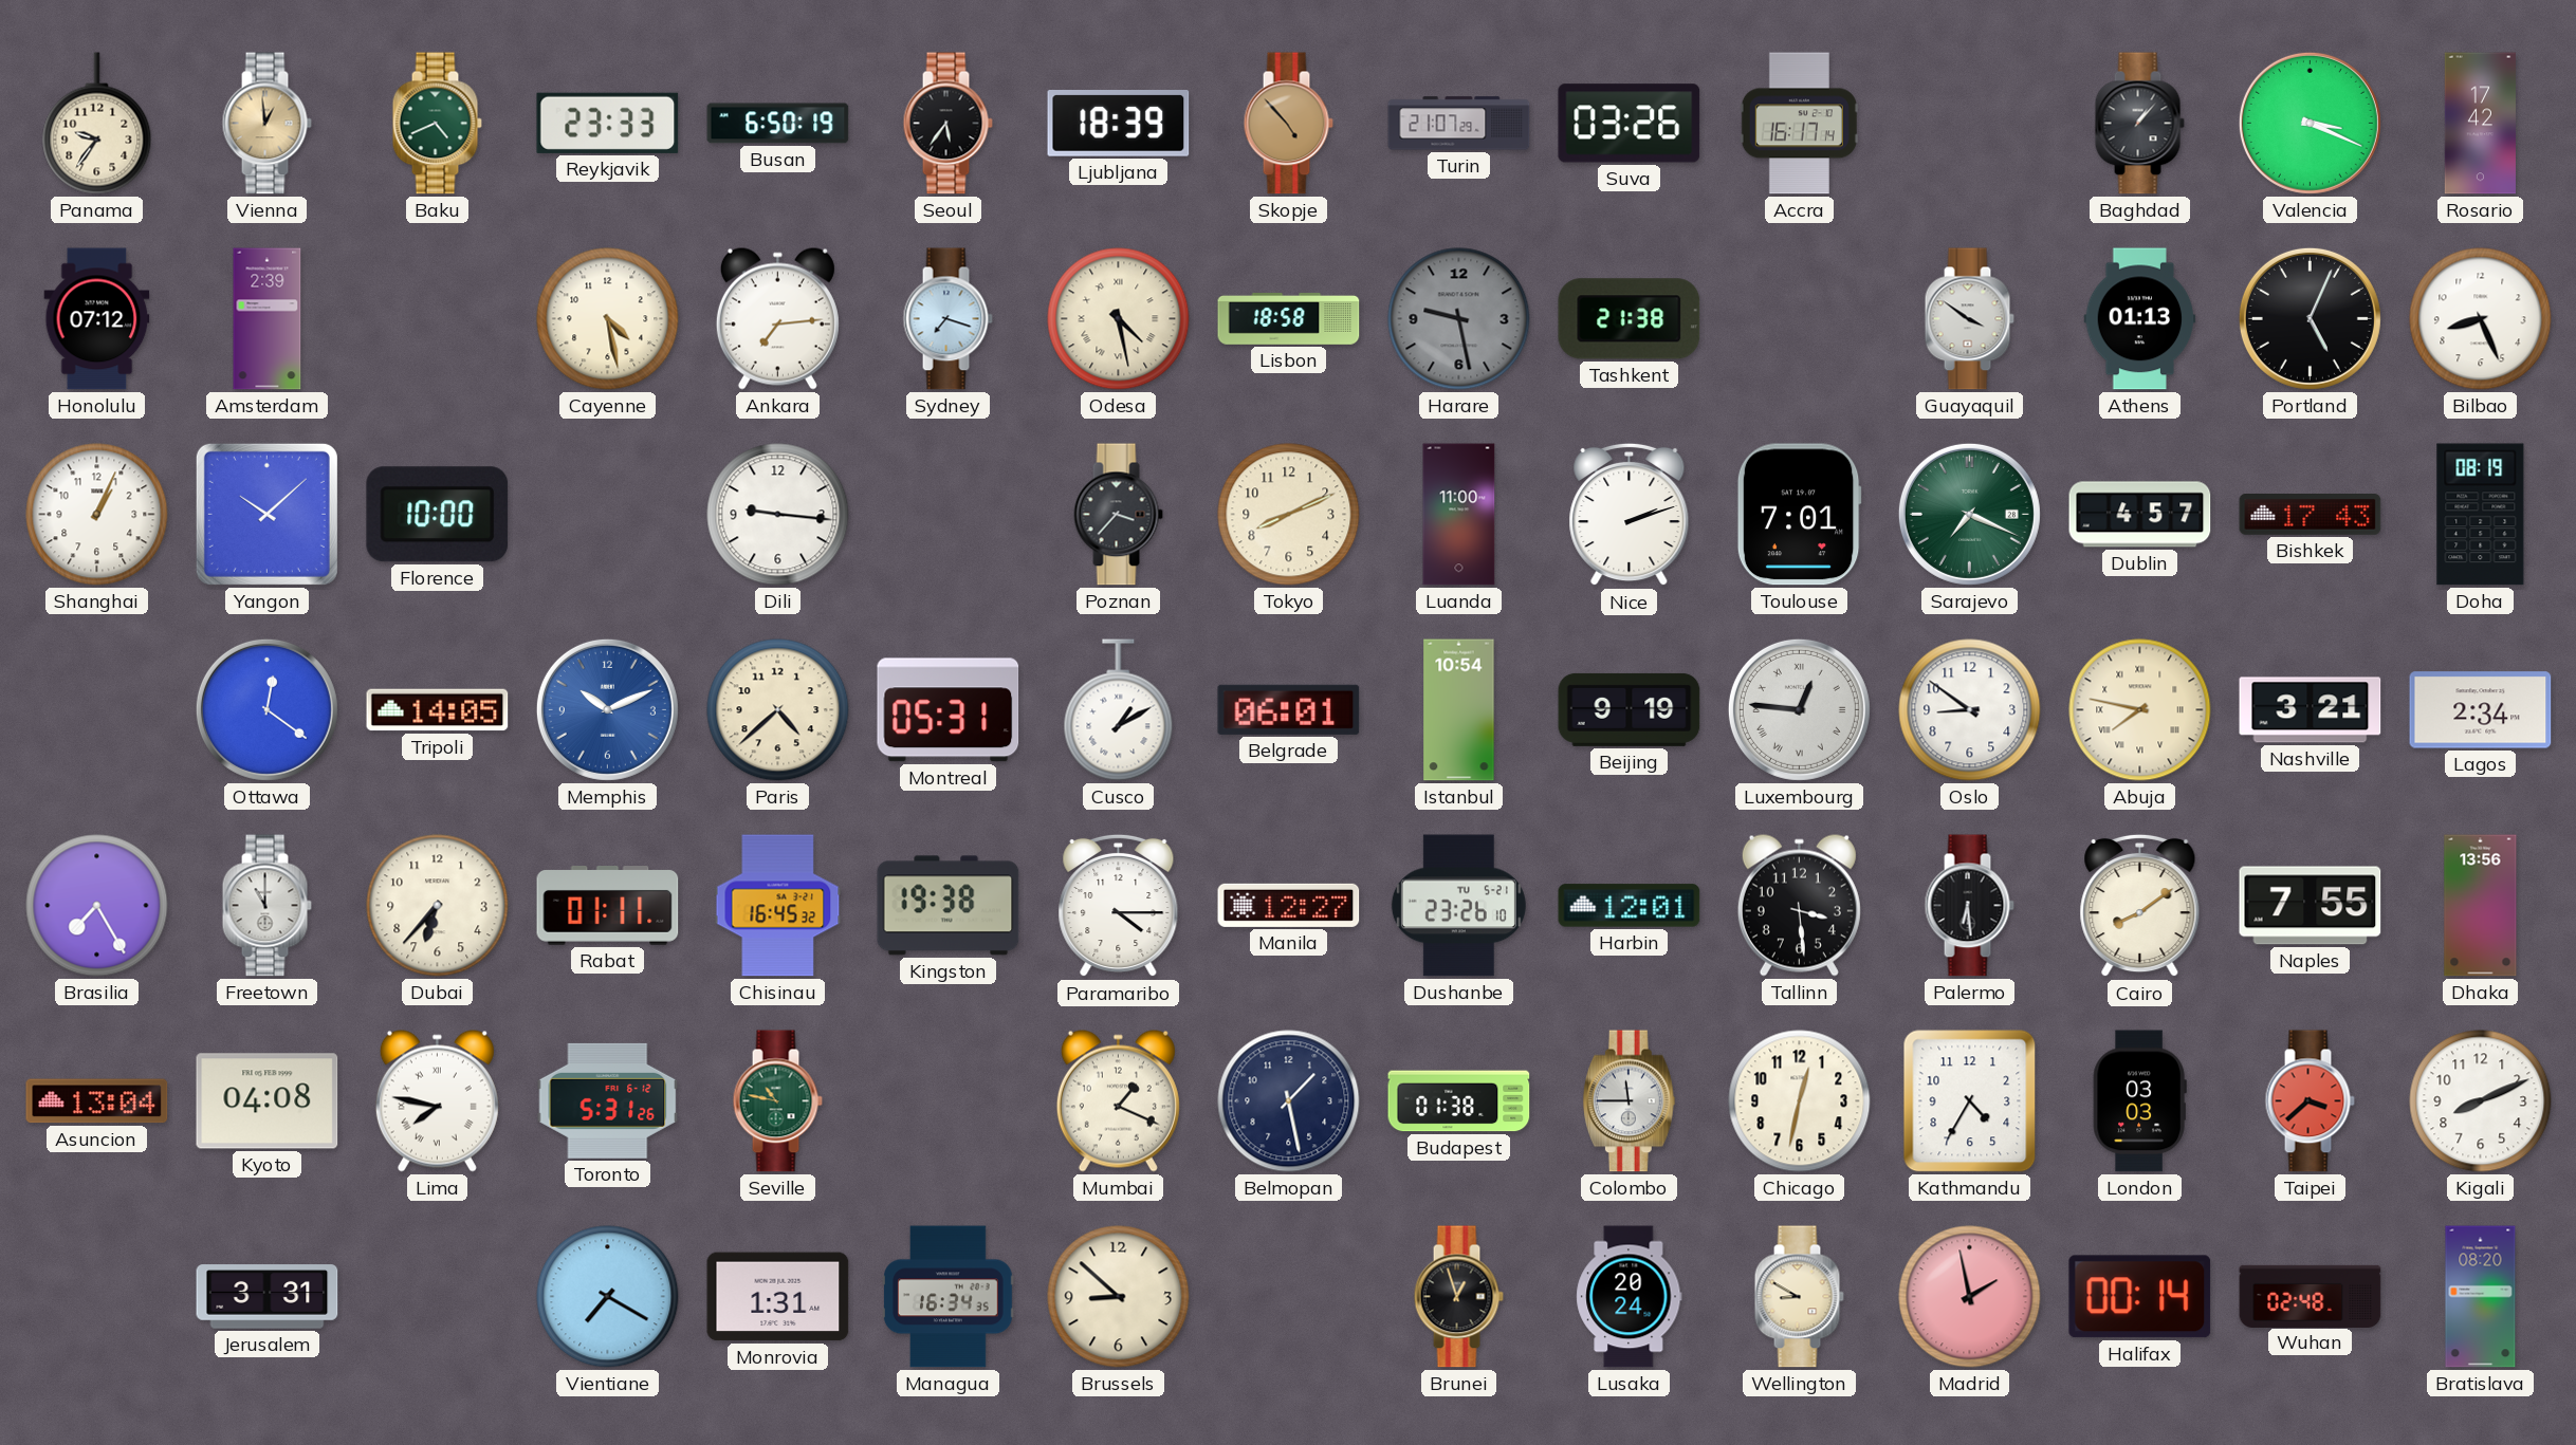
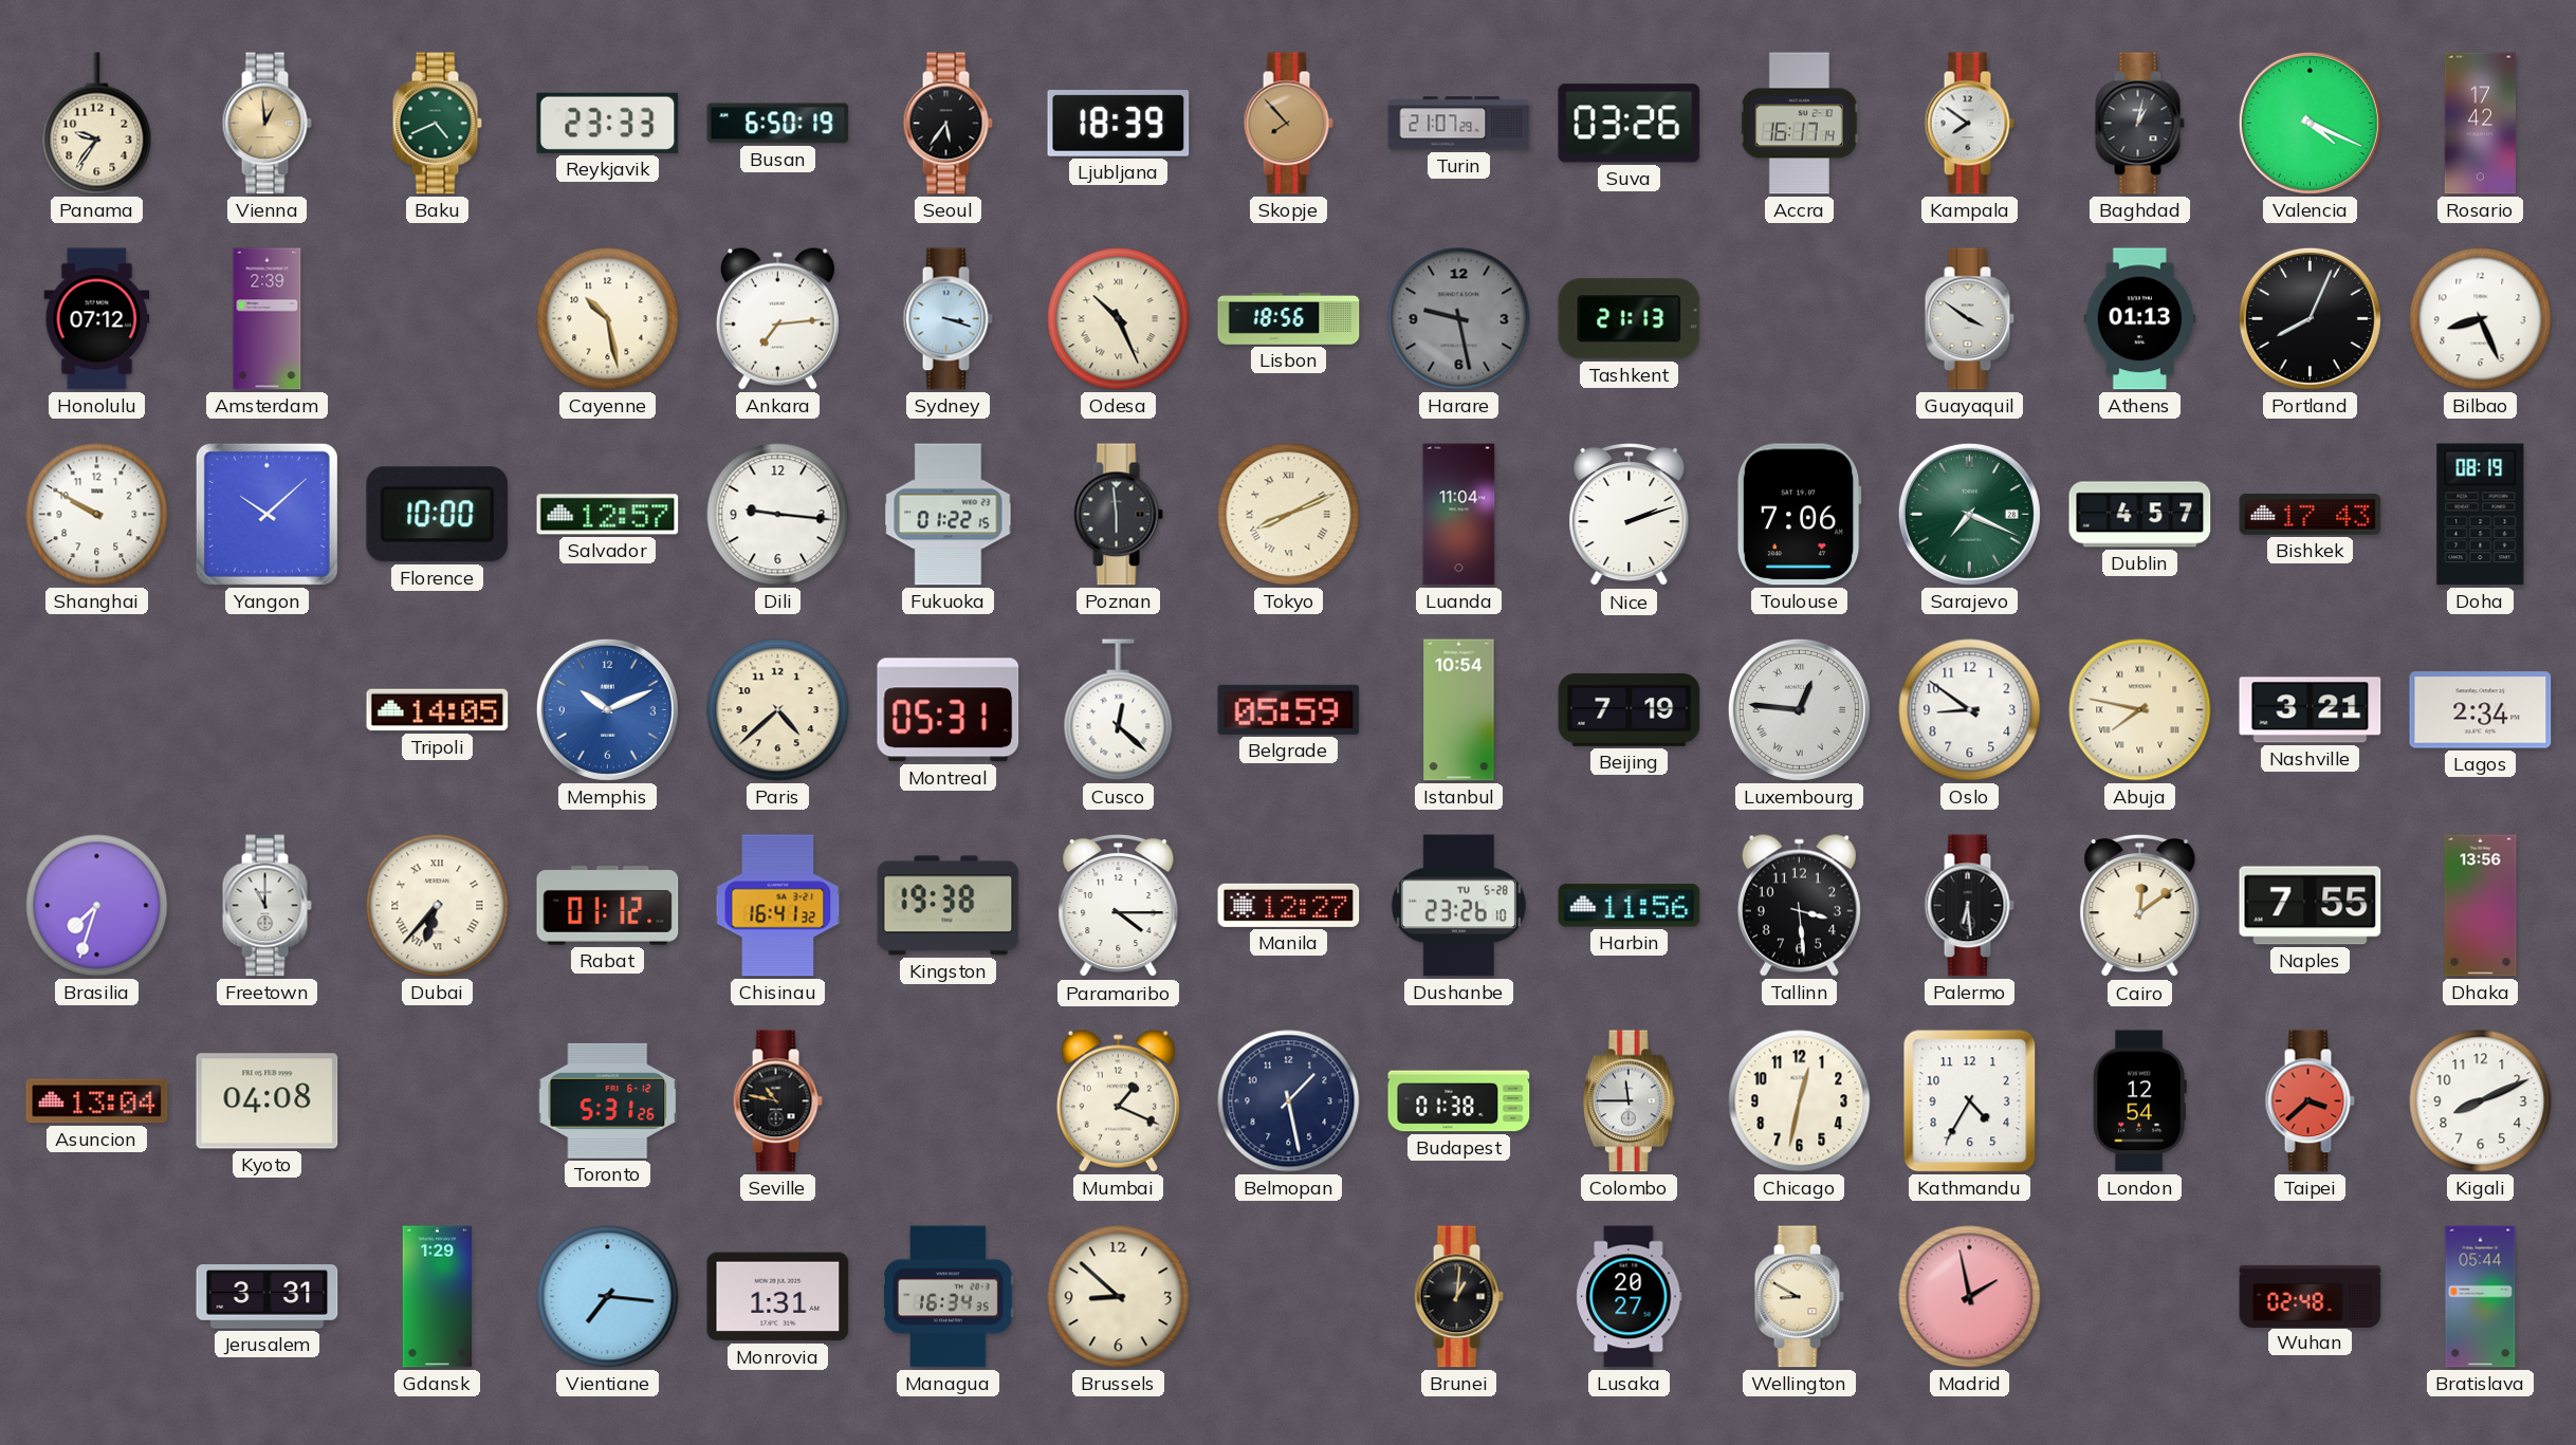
Skopje: 4:53 -> 7:53 (1288, 124)
Kampala: none -> 7:51 (1969, 124)
Baghdad: 1:07 -> 1:02 (2139, 124)
Valencia: 3:19 -> 4:19 (2310, 123)
Cayenne: 4:28 -> 10:28 (608, 319)
Sydney: 7:18 -> 3:18 (947, 319)
Odesa: 4:28 -> 10:26 (1119, 319)
Lisbon: 18:58 -> 18:56 (1289, 318)
Tashkent: 21:38 -> 21:13 (1630, 319)
Portland: 5:04 -> 8:04 (2310, 318)
Shanghai: 1:04 -> 9:50 (97, 515)
Salvador: none -> 12:57 (608, 515)
Fukuoka: none -> 01:22 (949, 515)
Poznan: 3:37 -> 5:59 (1118, 515)
Tokyo numerals: Arabic -> Roman (1289, 515)
Luanda: 11:00 -> 11:04 (1459, 515)
Toulouse: 7:01 -> 7:06 (1799, 515)
Ottawa: 12:21 -> none (266, 709)
Cusco: 1:10 -> 12:22 (1119, 710)
Belgrade: 06:01 -> 05:59 (1289, 709)
Beijing: 9:19 -> 7:19 (1630, 709)
Brasilia: 7:25 -> 7:33 (97, 906)
Dubai numerals: Arabic -> Roman (438, 906)
Rabat: 01:11 -> 01:12 (608, 906)
Chisinau: 16:45 -> 16:41 (778, 906)
Dushanbe date: TU 5-21 -> TU 5-28 (1458, 906)
Harbin: 12:01 -> 11:56 (1630, 906)
Cairo: 8:09 -> 12:09 (2140, 906)
Lima: 7:47 -> none (437, 1100)
Seville dial: green -> black (777, 1101)
London: 03:03 -> 12:54 (2139, 1101)
Gdansk: none -> 1:29 (437, 1297)
Vientiane: 7:20 -> 7:16 (608, 1297)
Brunei: 12:57 -> 1:01 (1458, 1297)
Lusaka: 20:24 -> 20:27 (1630, 1297)
Halifax: 00:14 -> none (2140, 1297)
Bratislava: 08:20 -> 05:44 (2481, 1297)
